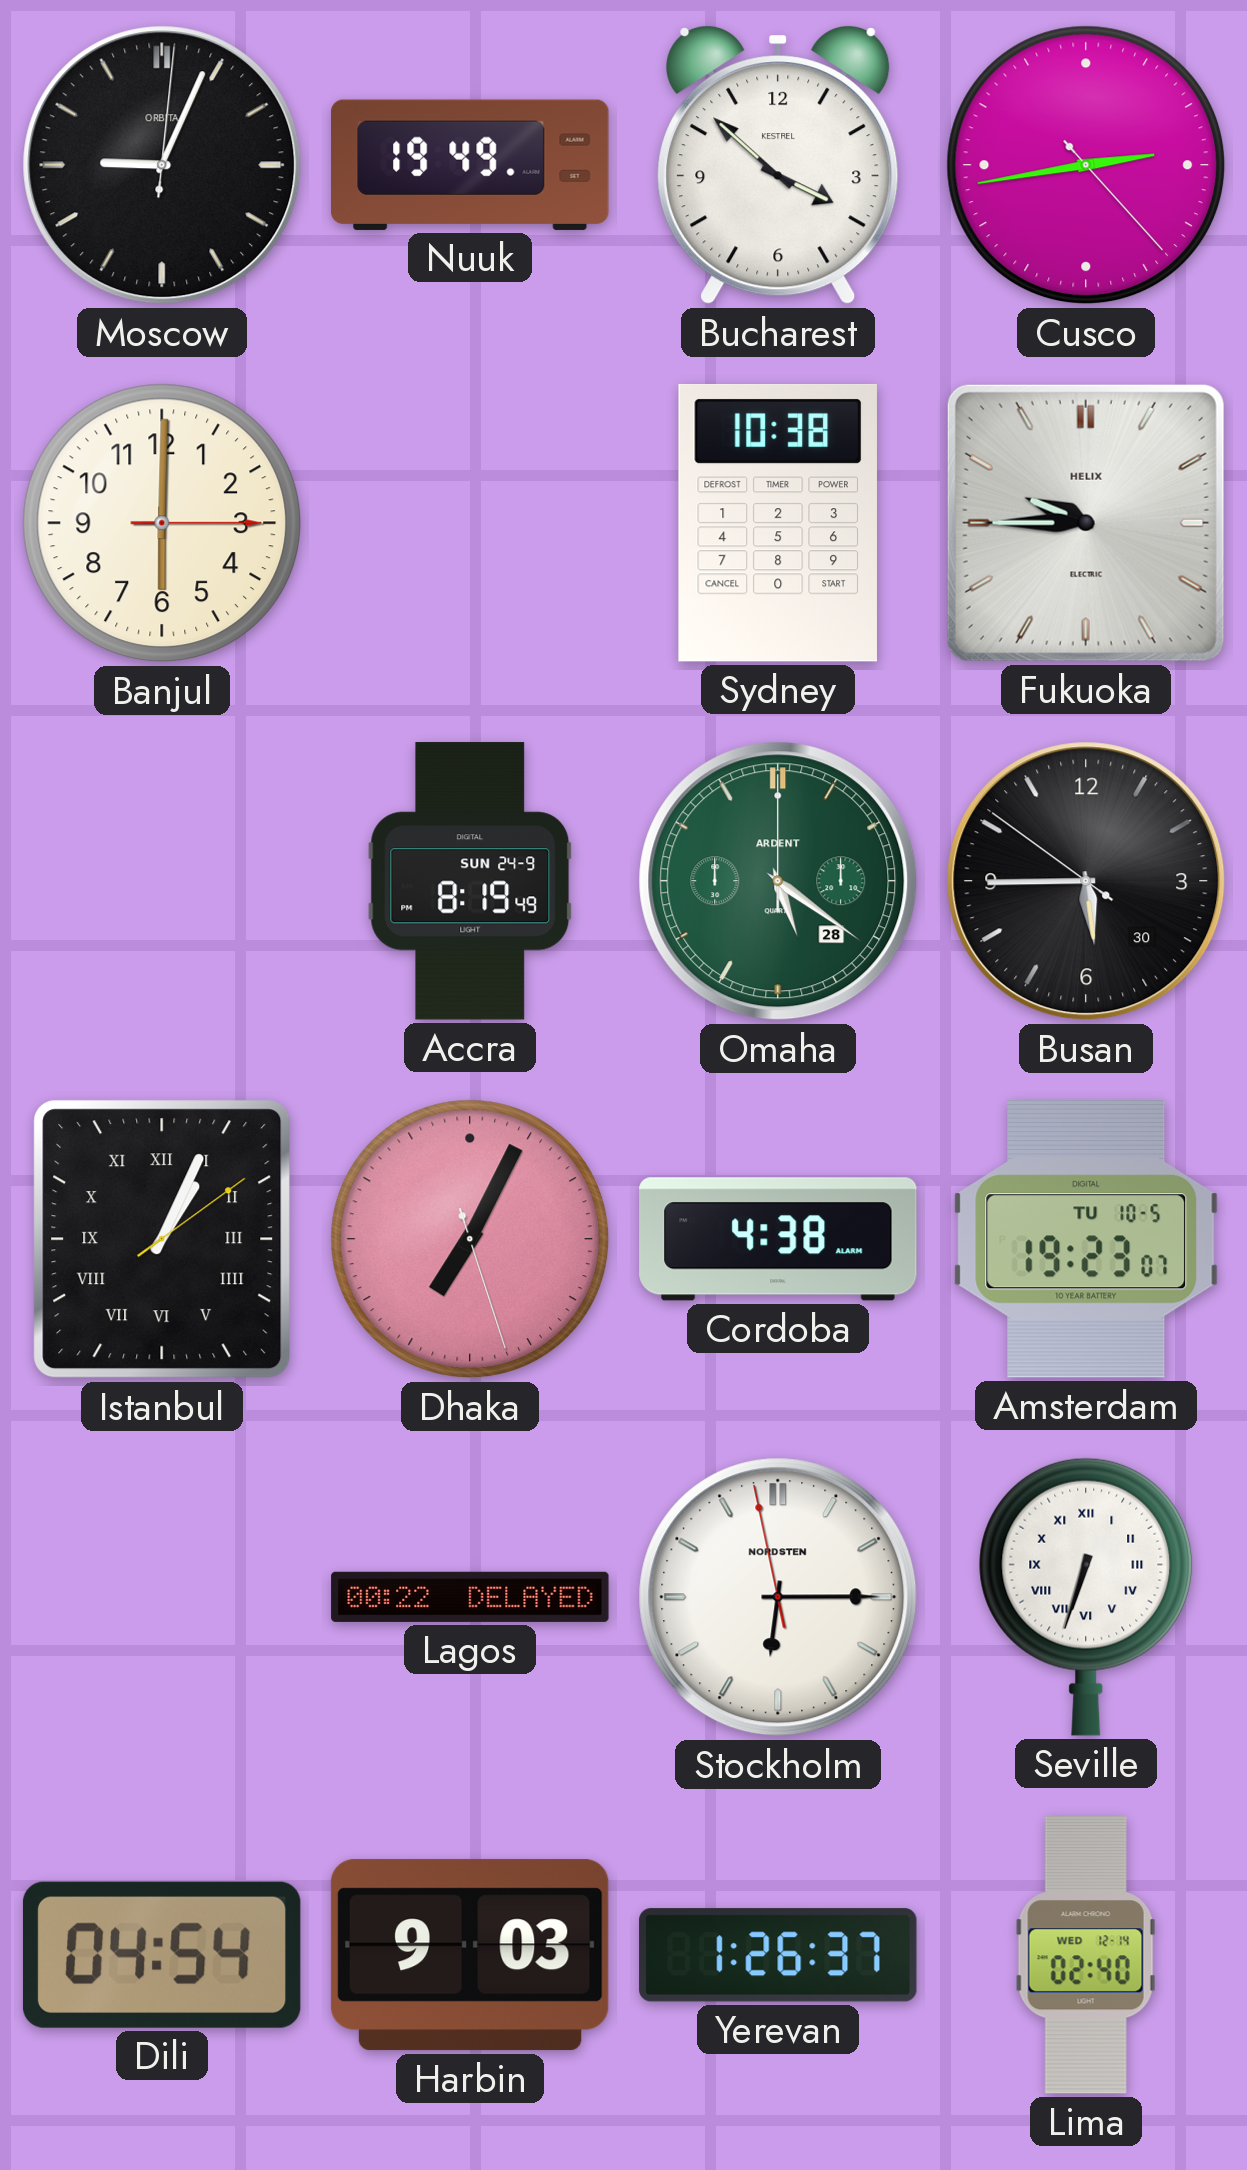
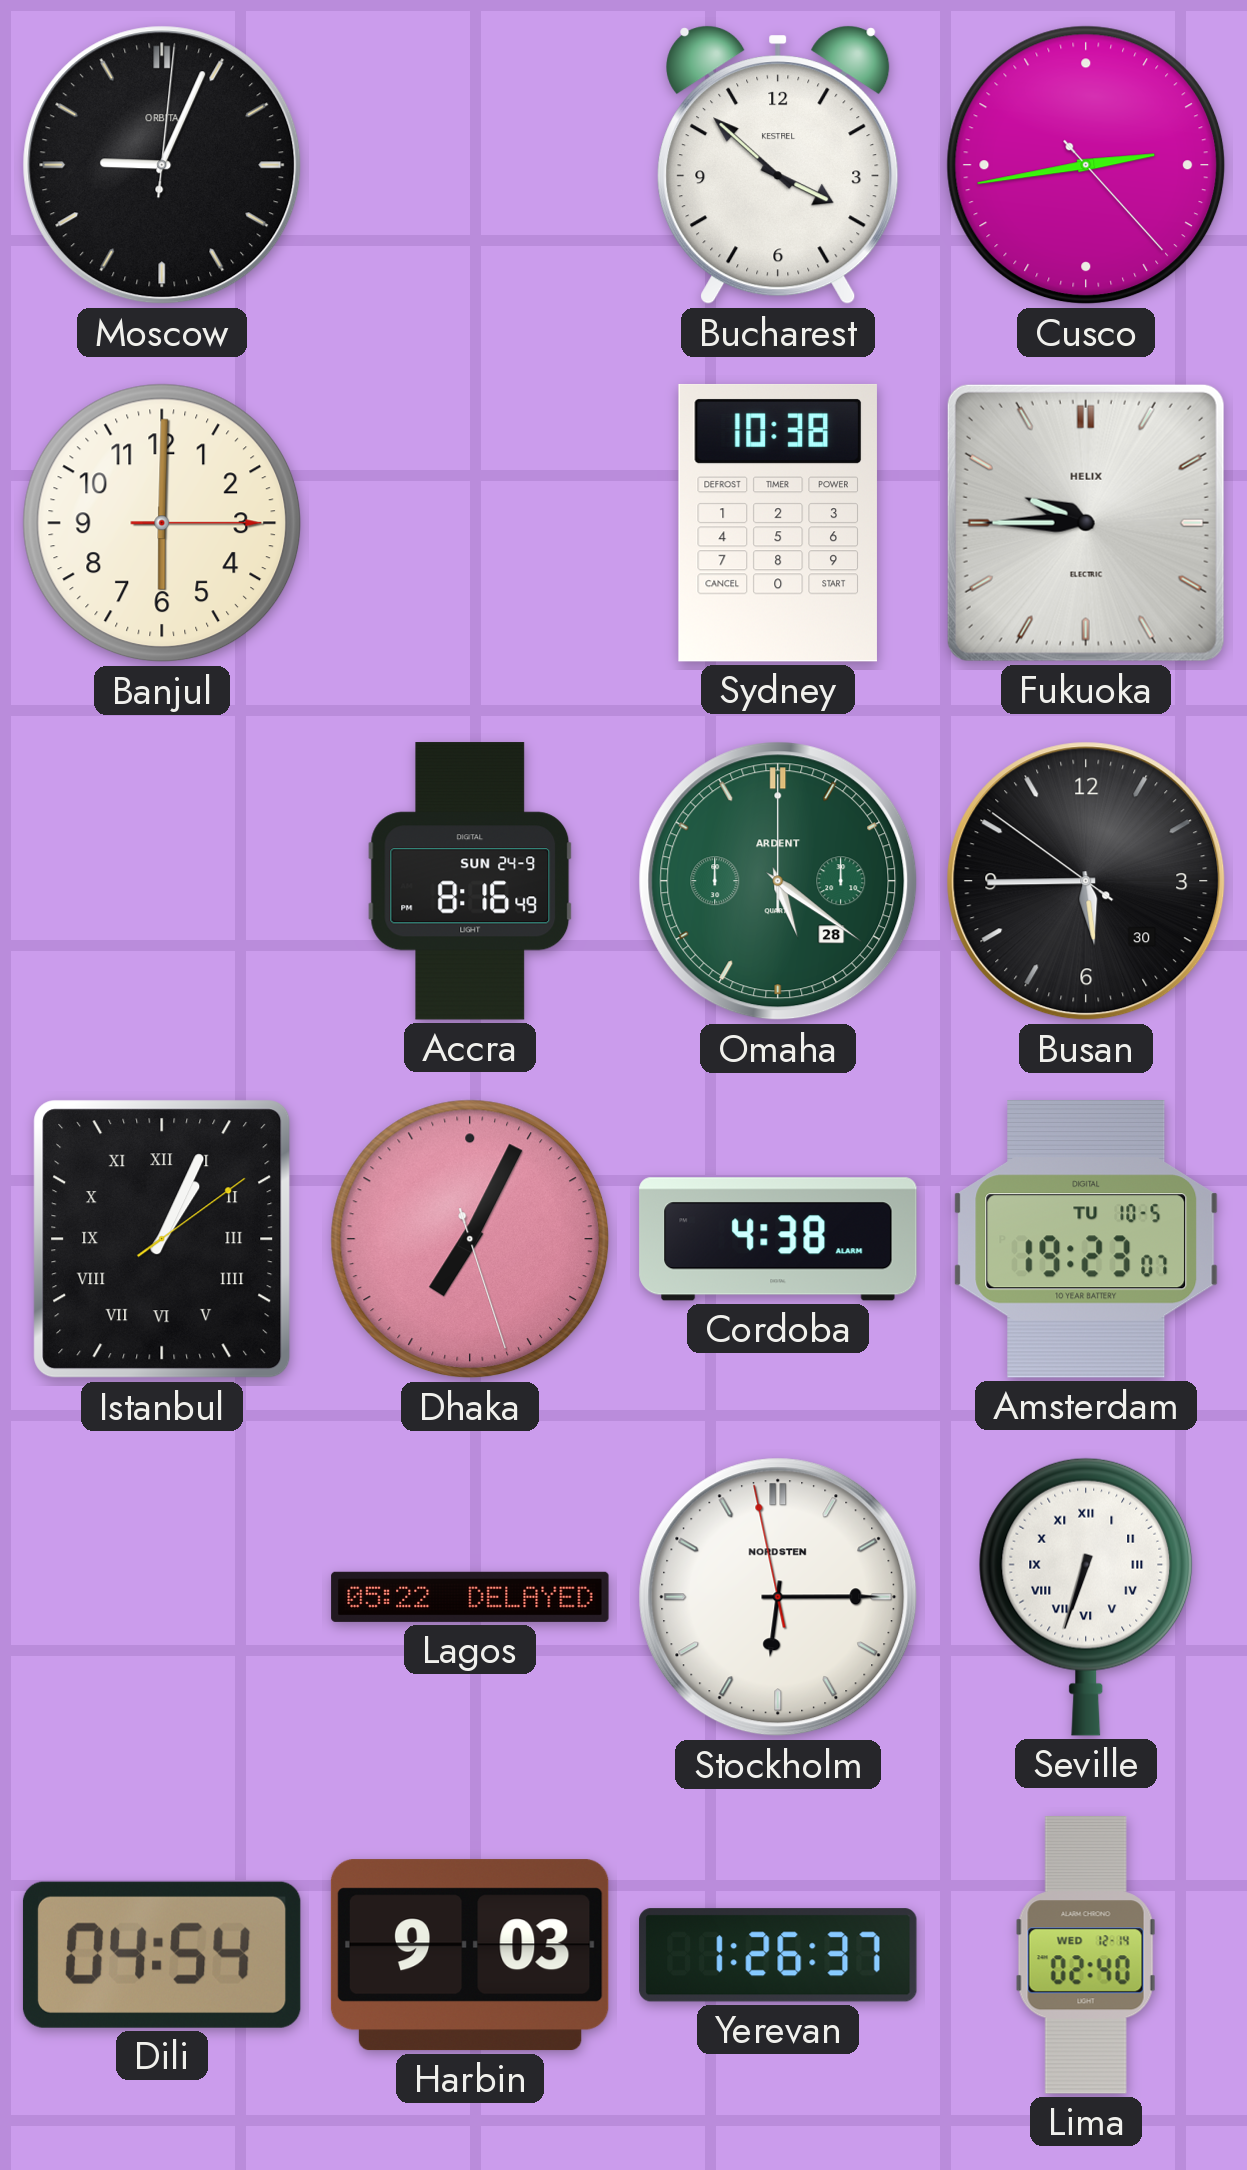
Nuuk: 19:49 -> none (470, 165)
Accra: 8:19 -> 8:16 (470, 881)
Lagos: 00:22 -> 05:22 (470, 1597)
